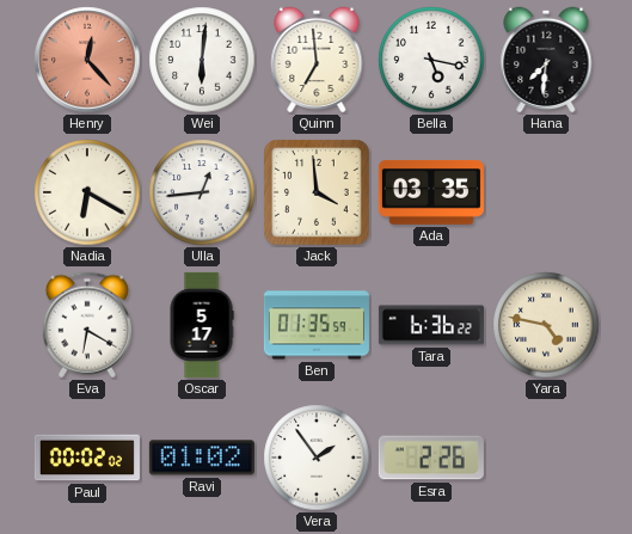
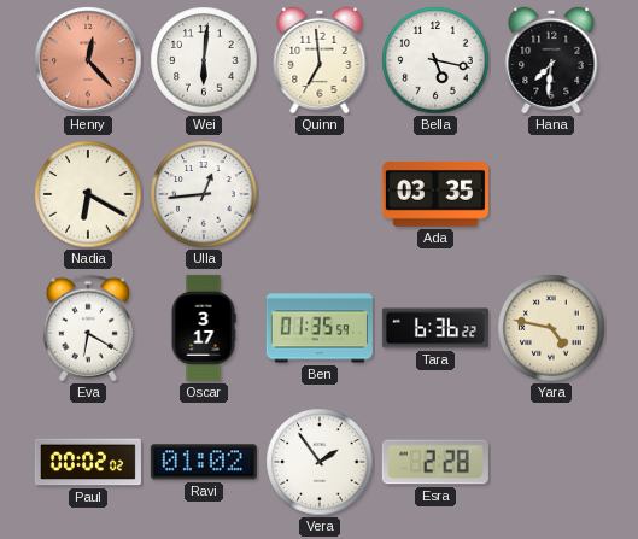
Jack: 3:59 -> none (317, 192)
Oscar: 5:17 -> 3:17 (204, 328)
Esra: 2:26 -> 2:28 (435, 462)
